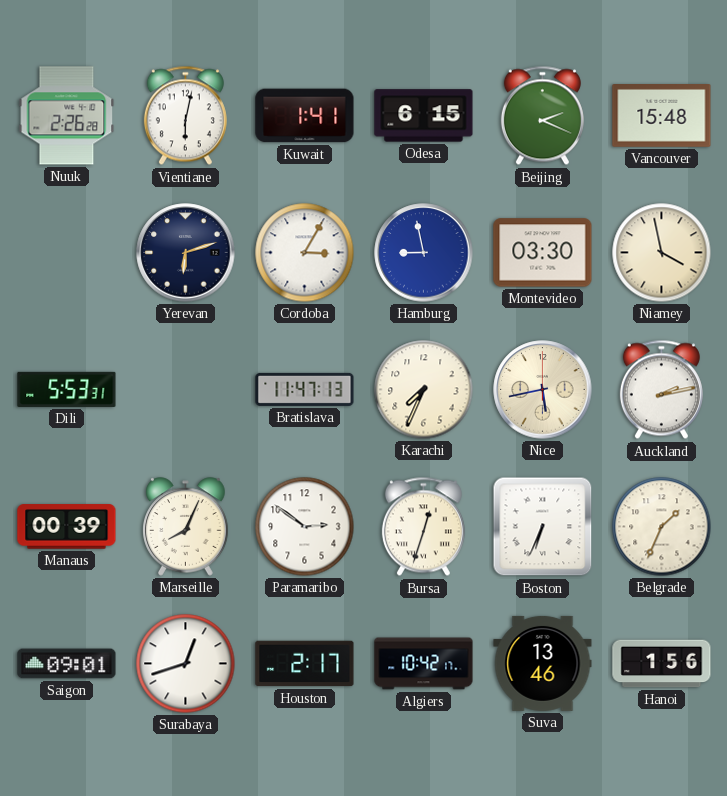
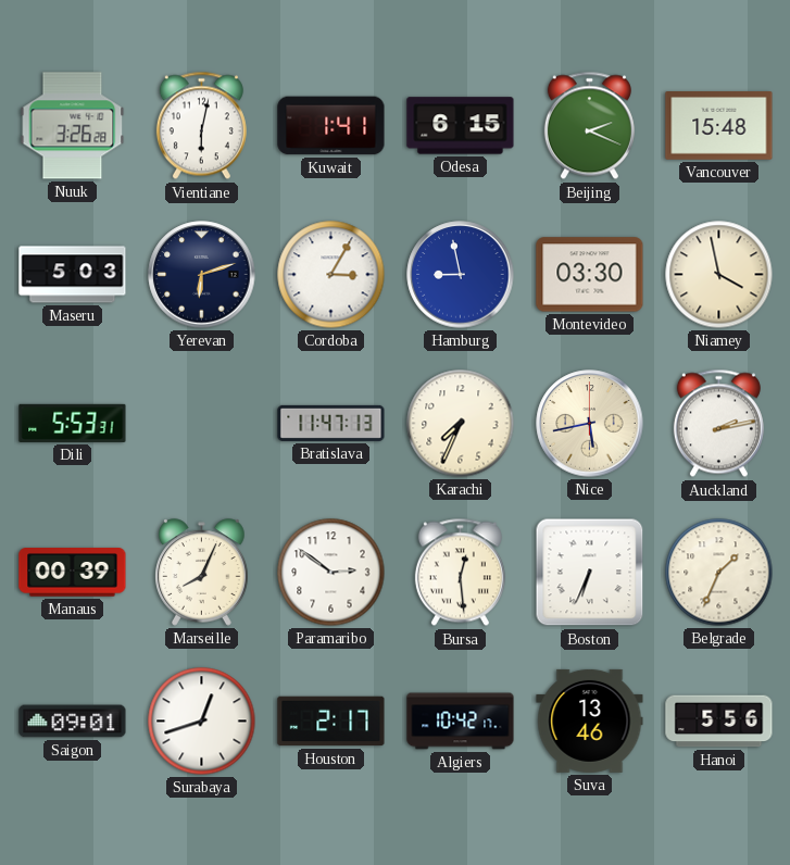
Nuuk: 2:26 -> 3:26 (73, 126)
Maseru: none -> 5:03 (73, 275)
Bursa: 12:33 -> 12:29 (460, 573)
Hanoi: 1:56 -> 5:56 (719, 722)
